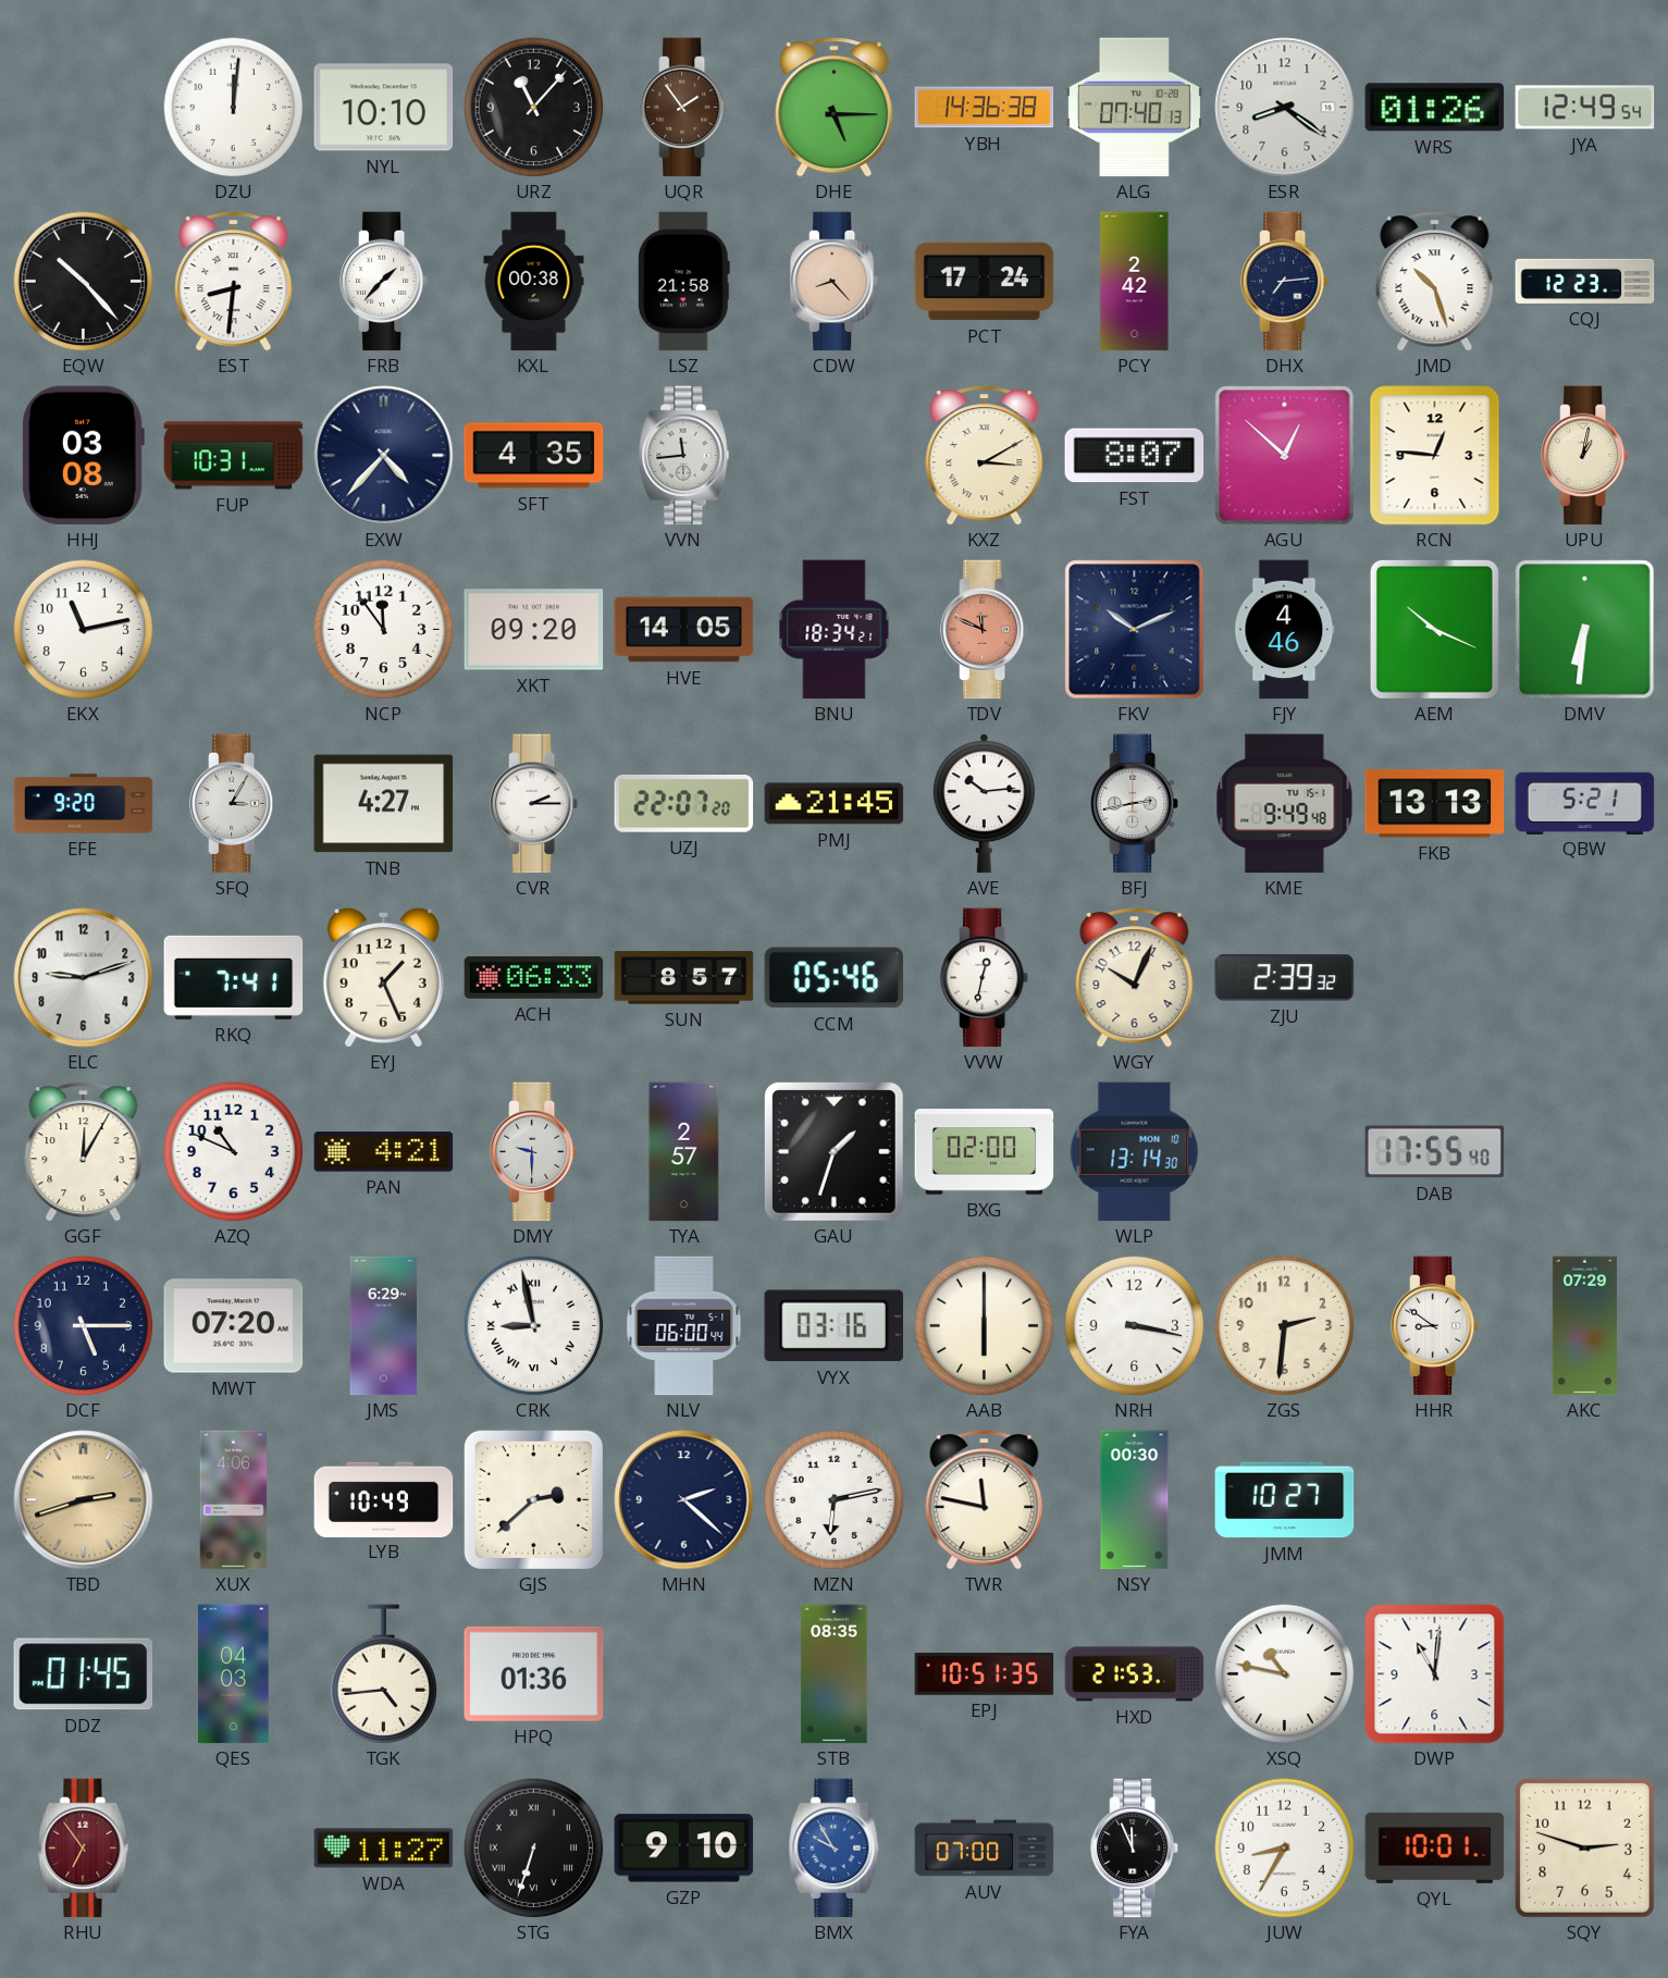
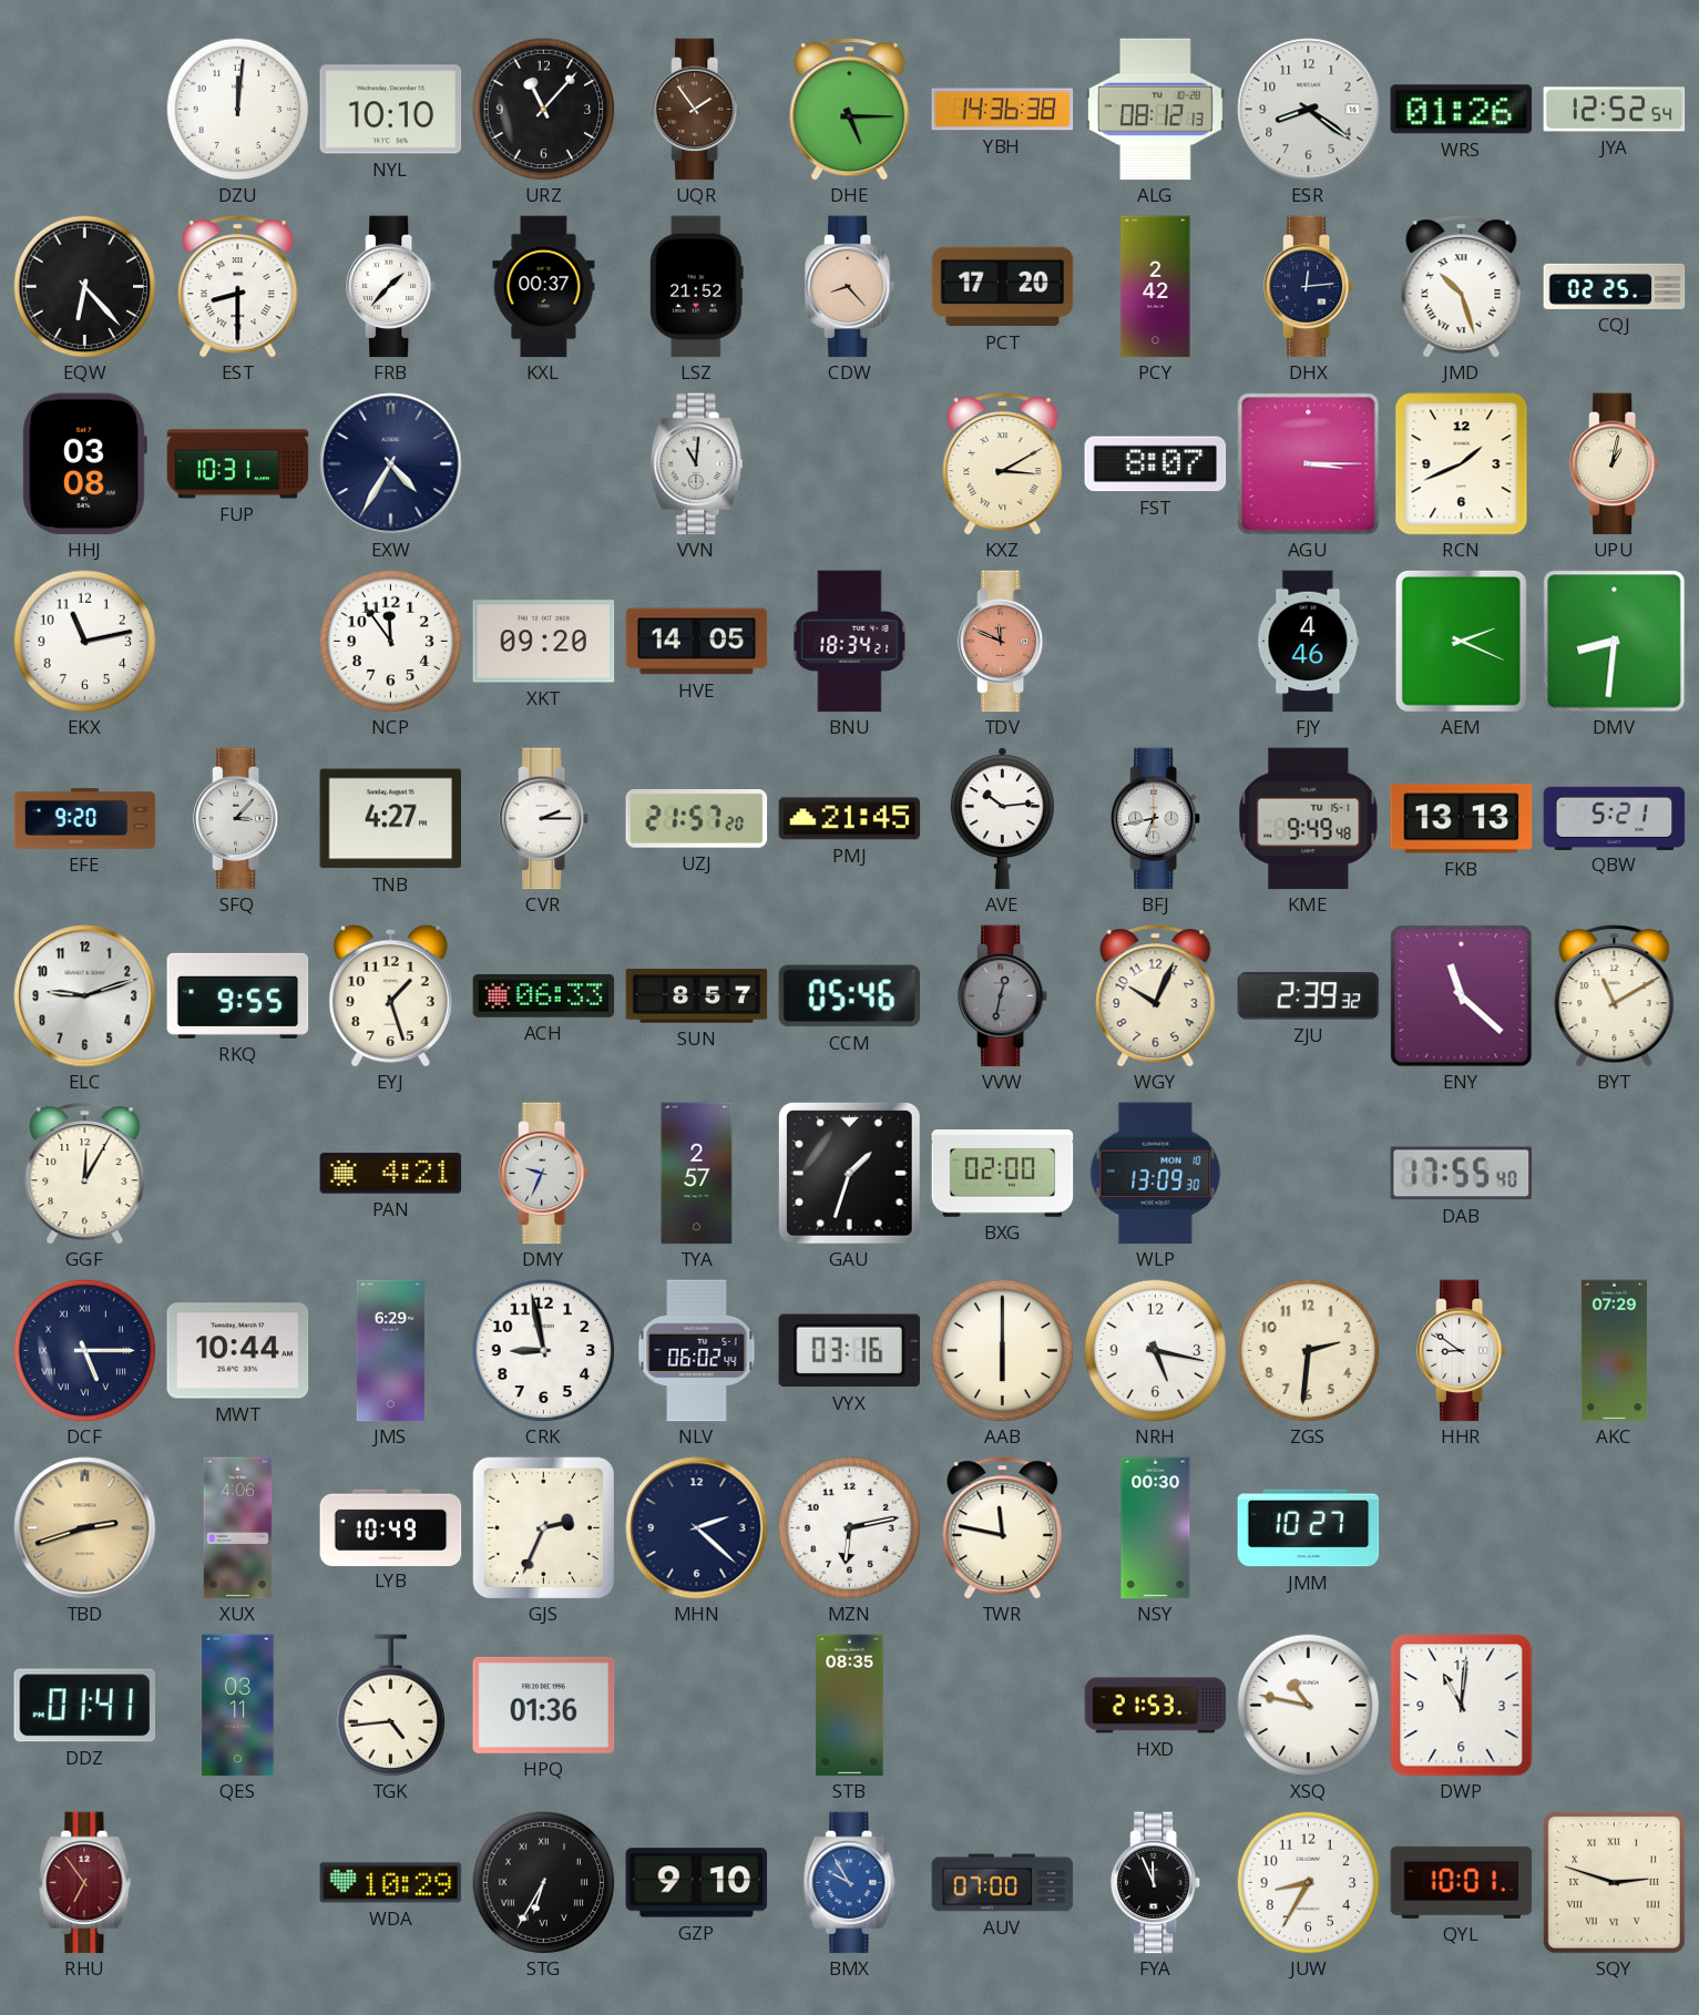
ALG: 07:40 -> 08:12 (1155, 110)
JYA: 12:49 -> 12:52 (1615, 110)
EQW: 10:23 -> 6:23 (84, 286)
EST: 8:31 -> 8:30 (238, 287)
KXL: 00:38 -> 00:37 (544, 287)
LSZ: 21:58 -> 21:52 (696, 287)
PCT: 17:24 -> 17:20 (1003, 287)
DHX: 7:14 -> 12:14 (1310, 287)
CQJ: 12:23 -> 02:25 (1615, 286)
EXW: 4:37 -> 4:35 (391, 464)
SFT: 4:35 -> none (534, 456)
VVN: 11:44 -> 11:01 (697, 464)
AGU: 12:52 -> 3:15 (1309, 464)
RCN: 12:46 -> 1:41 (1462, 464)
FKV: 10:11 -> none (1135, 630)
AEM: 10:19 -> 2:19 (1461, 641)
DMV: 6:31 -> 8:31 (1615, 642)
SFQ: 3:05 -> 3:07 (239, 819)
UZJ: 22:07 -> 21:57 (697, 819)
BFJ: 2:43 -> 6:43 (1157, 819)
RKQ: 7:41 -> 9:55 (238, 995)
EYJ: 1:26 -> 1:27 (390, 995)
VVW dial: white -> grey (1004, 996)
ENY: none -> 11:22 (1462, 996)
BYT: none -> 11:10 (1615, 996)
AZQ: 10:49 -> none (233, 1151)
DMY: 9:30 -> 9:34 (545, 1174)
WLP: 13:14 -> 13:09 (1156, 1174)
DCF numerals: Arabic -> Roman (84, 1350)
MWT: 07:20 -> 10:44 (238, 1351)
CRK numerals: Roman -> Arabic (543, 1350)
NLV: 06:00 -> 06:02 (697, 1351)
NRH: 3:17 -> 5:17 (1155, 1350)
GJS: 2:38 -> 2:34 (543, 1527)
DDZ: 01:45 -> 01:41 (85, 1706)
QES: 04:03 -> 03:11 (238, 1706)
EPJ: 10:51 -> none (985, 1674)
WDA: 11:27 -> 10:29 (391, 1883)
STG: 6:33 -> 6:35 (543, 1882)
SQY numerals: Arabic -> Roman (1614, 1882)
